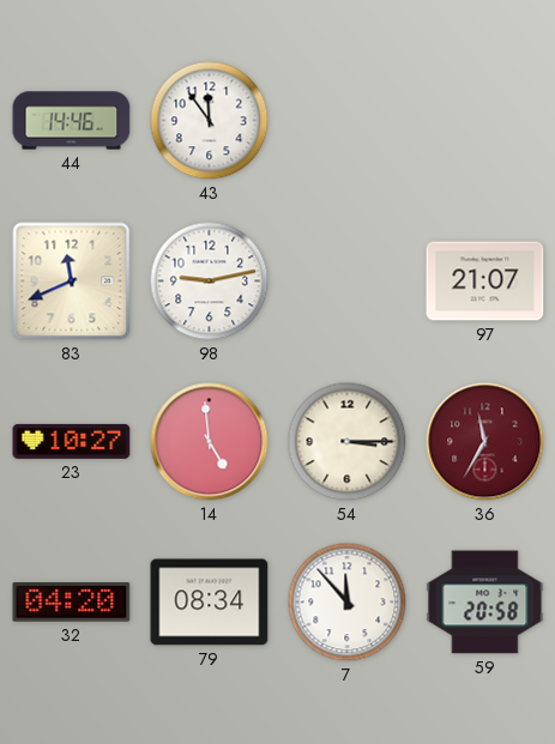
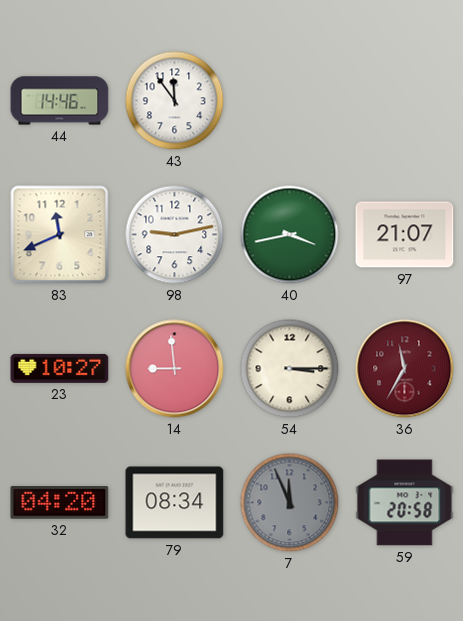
40: none -> 3:43 (290, 235)
14: 4:59 -> 8:59 (175, 369)
7: 11:53 -> 11:56 (290, 503)
7 dial: white -> grey (290, 503)
